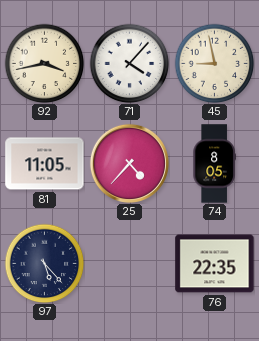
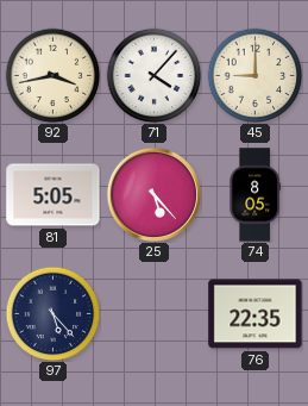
45: 8:58 -> 9:00 (254, 75)
81: 11:05 -> 5:05 (54, 195)
25: 4:37 -> 5:23 (153, 194)
